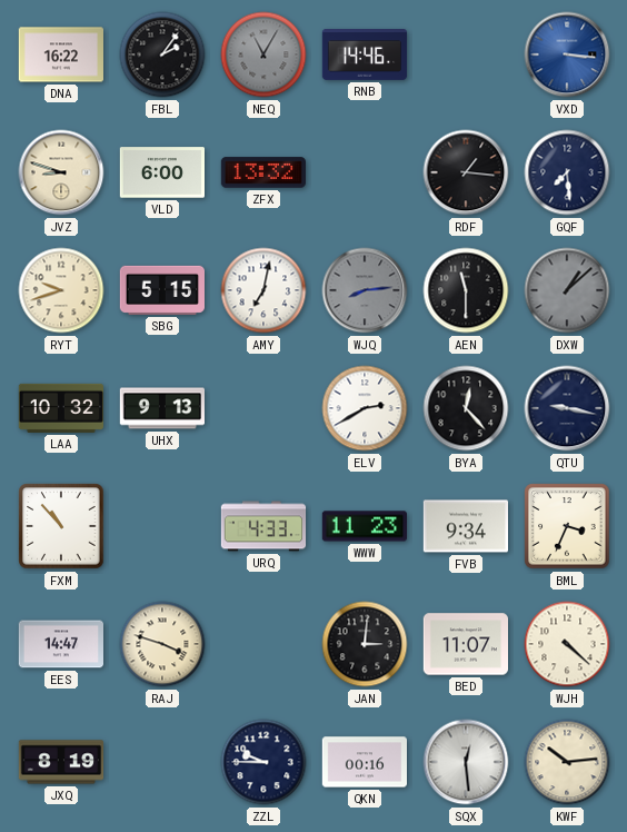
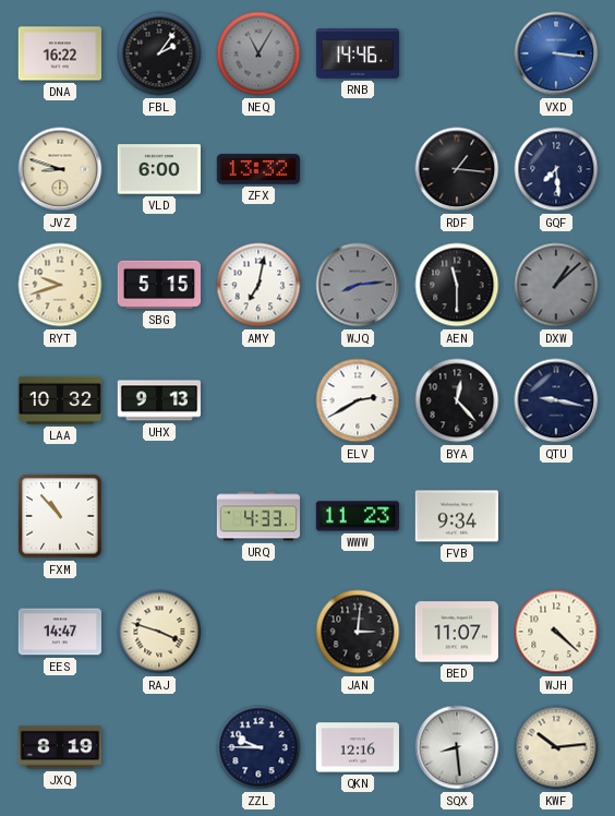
BML: 3:34 -> none (567, 526)
QKN: 00:16 -> 12:16 (357, 747)
SQX: 12:29 -> 8:29 (457, 747)
